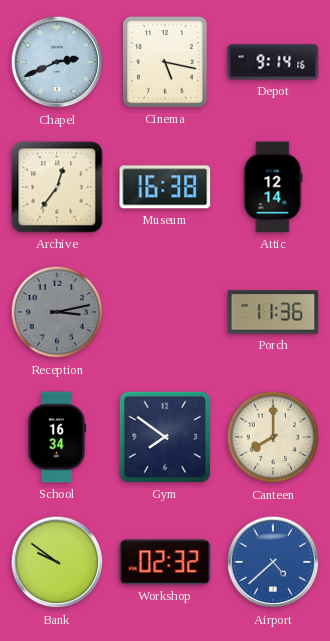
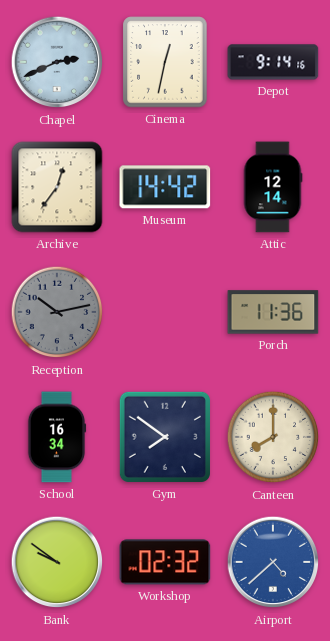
Cinema: 5:17 -> 12:32 (165, 62)
Museum: 16:38 -> 14:42 (165, 187)
Reception: 3:13 -> 10:13 (57, 312)
